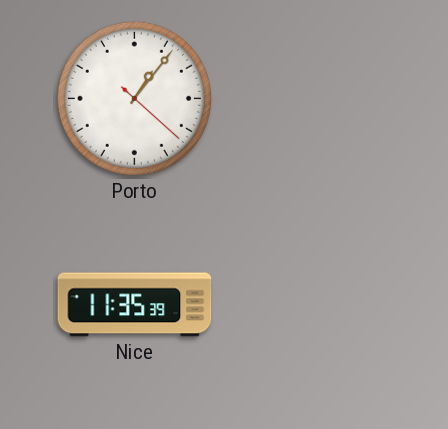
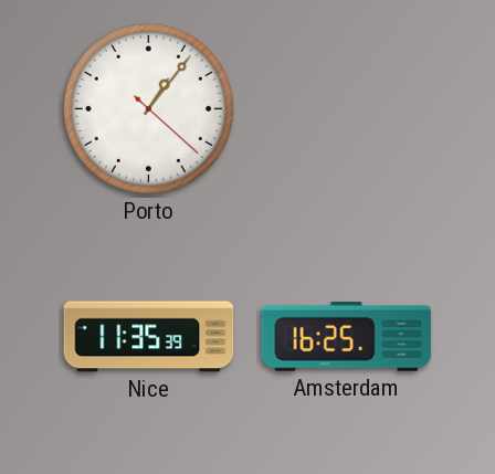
Amsterdam: none -> 16:25 (347, 337)
